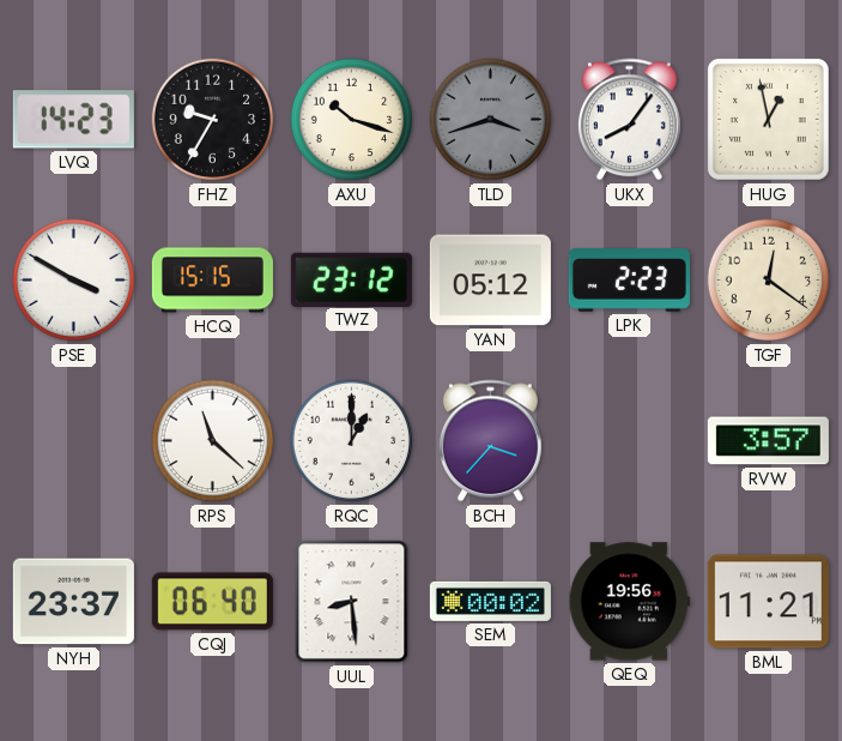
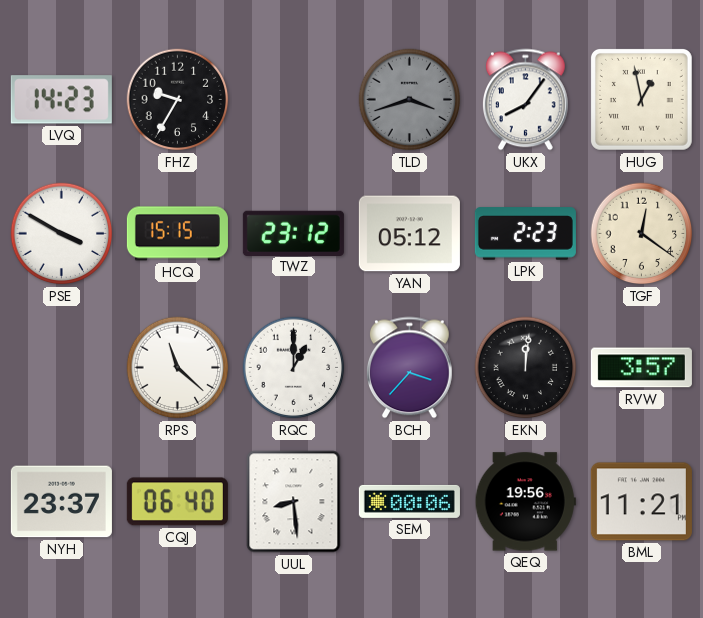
AXU: 10:18 -> none (352, 120)
EKN: none -> 12:01 (526, 368)
SEM: 00:02 -> 00:06 (409, 501)
